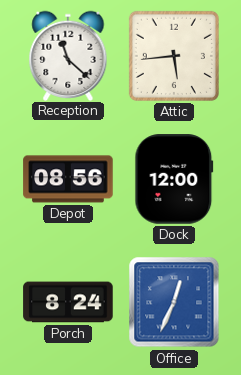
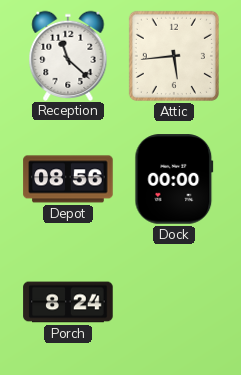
Dock: 12:00 -> 00:00 (174, 179)
Office: 12:34 -> none (174, 302)
